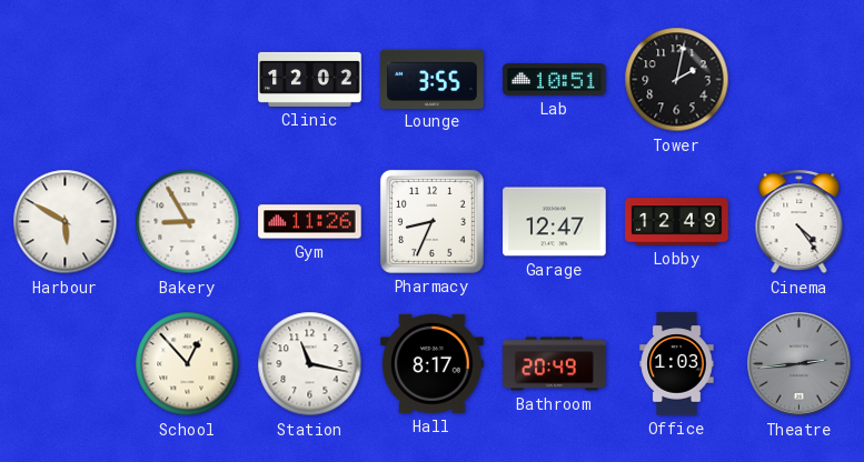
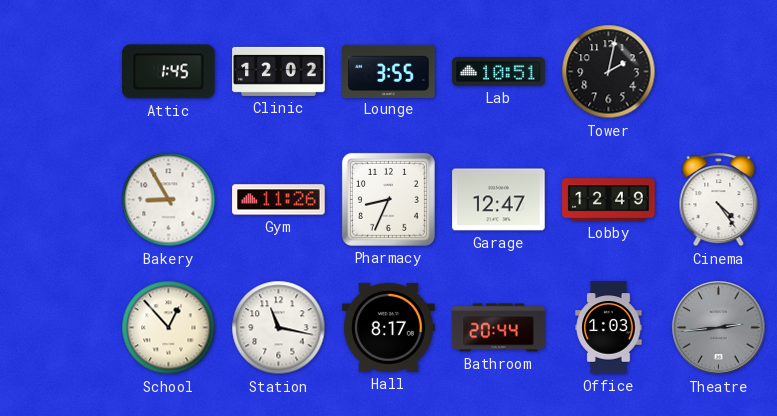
Attic: none -> 1:45 (169, 72)
Harbour: 5:50 -> none (66, 222)
Bathroom: 20:49 -> 20:44 (499, 328)
